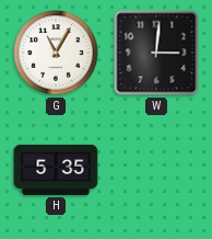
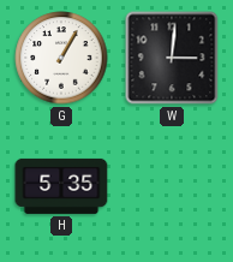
G: 11:05 -> 1:05 (61, 58)
